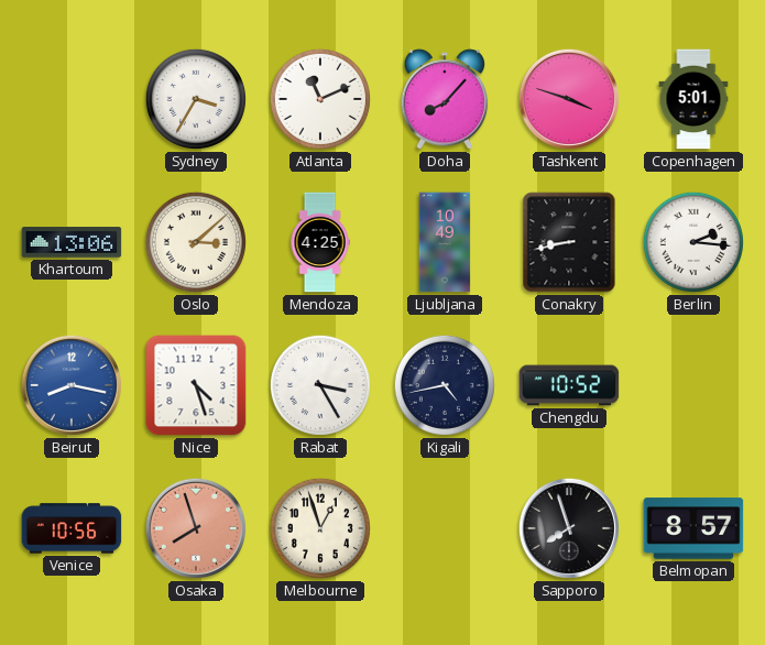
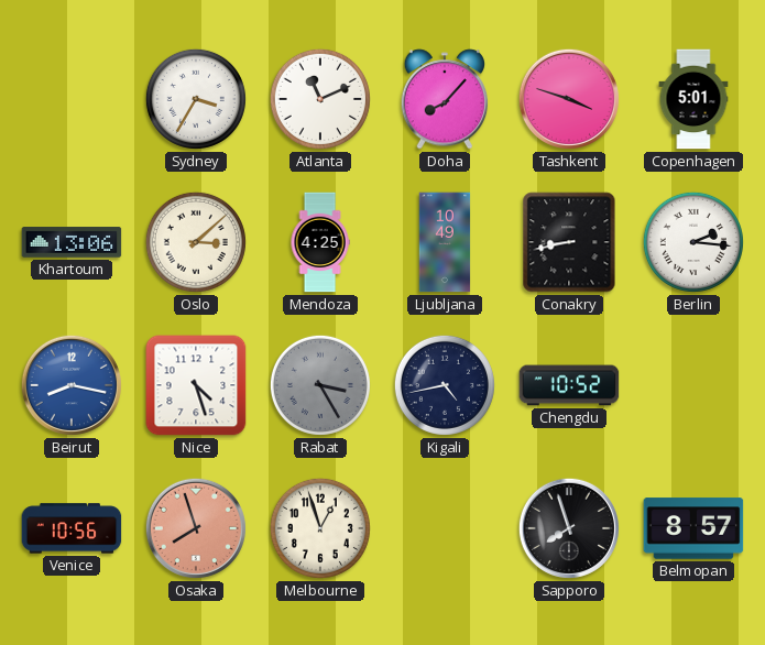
Rabat dial: white -> grey (320, 385)
